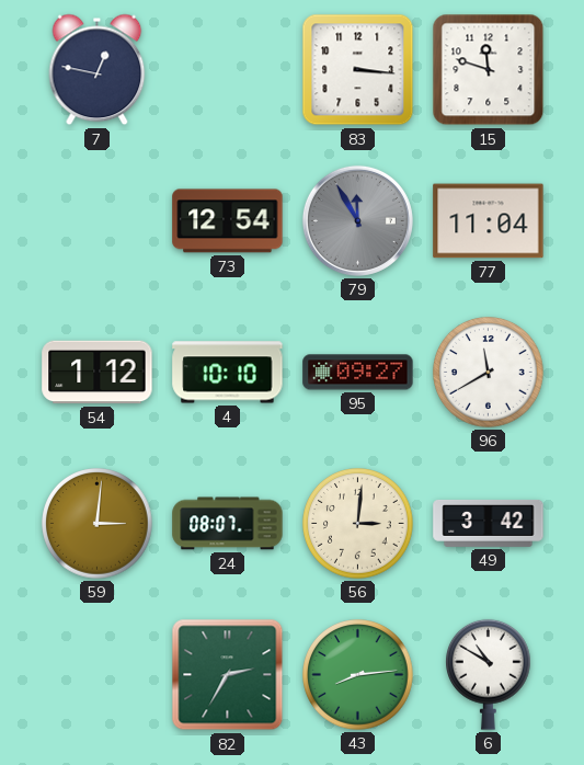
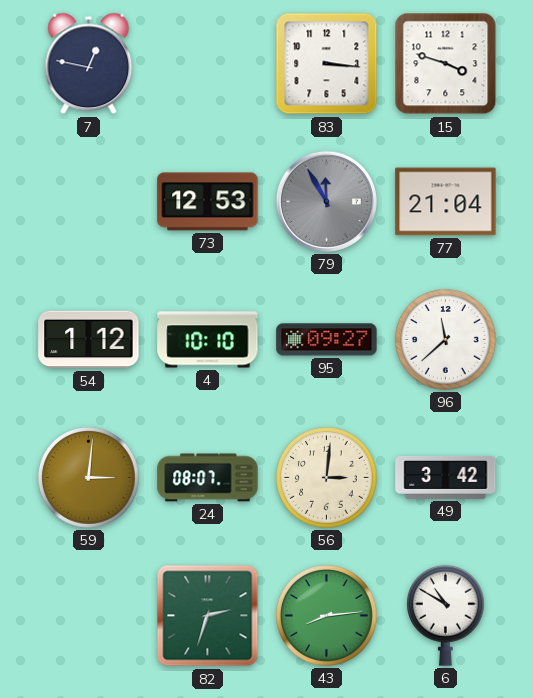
15: 11:48 -> 3:48 (446, 64)
73: 12:54 -> 12:53 (208, 202)
77: 11:04 -> 21:04 (446, 202)
96: 11:40 -> 11:38 (446, 340)
82: 2:35 -> 2:33 (208, 616)
